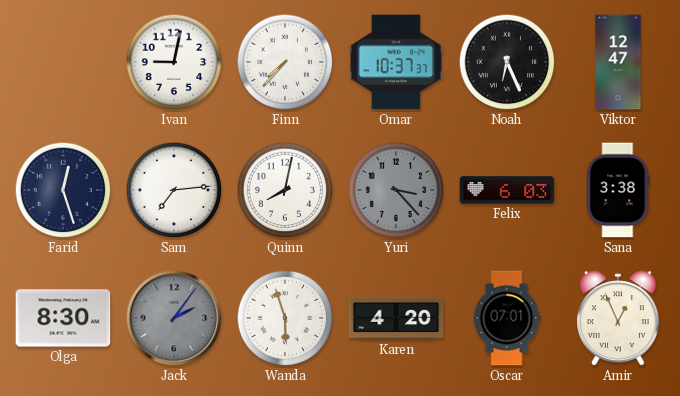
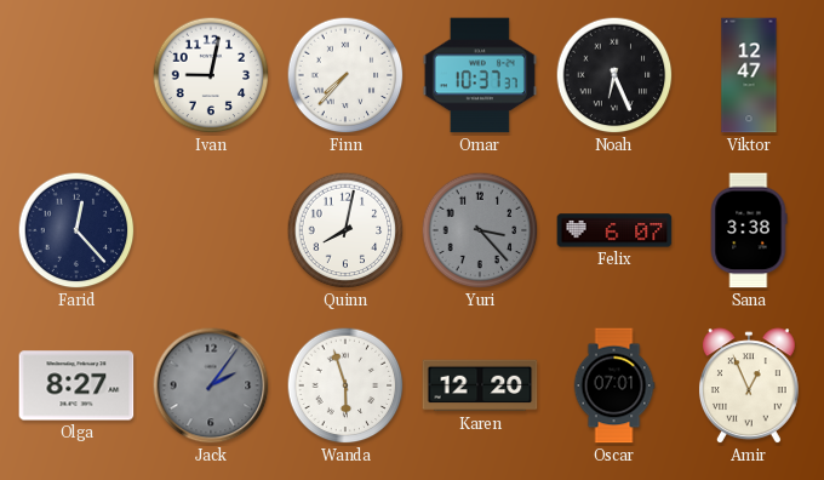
Farid: 12:27 -> 12:23 (76, 230)
Sam: 7:14 -> none (174, 190)
Felix: 6:03 -> 6:07 (614, 230)
Olga: 8:30 -> 8:27 (76, 385)
Karen: 4:20 -> 12:20 (480, 385)
